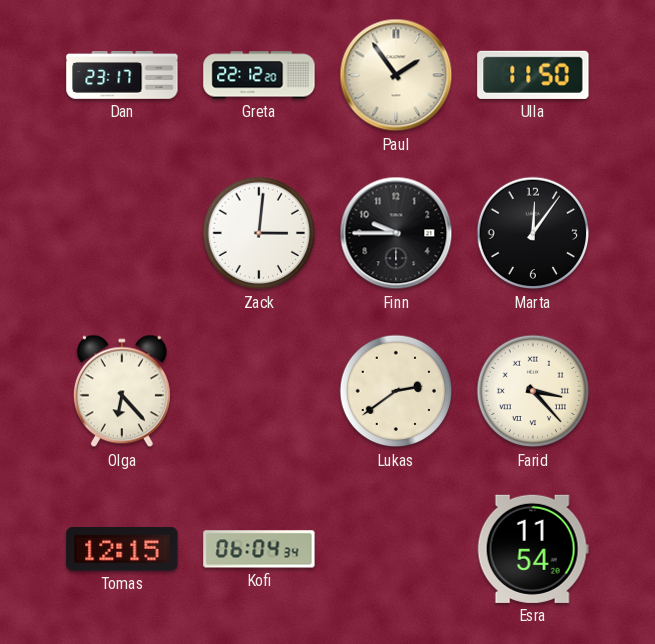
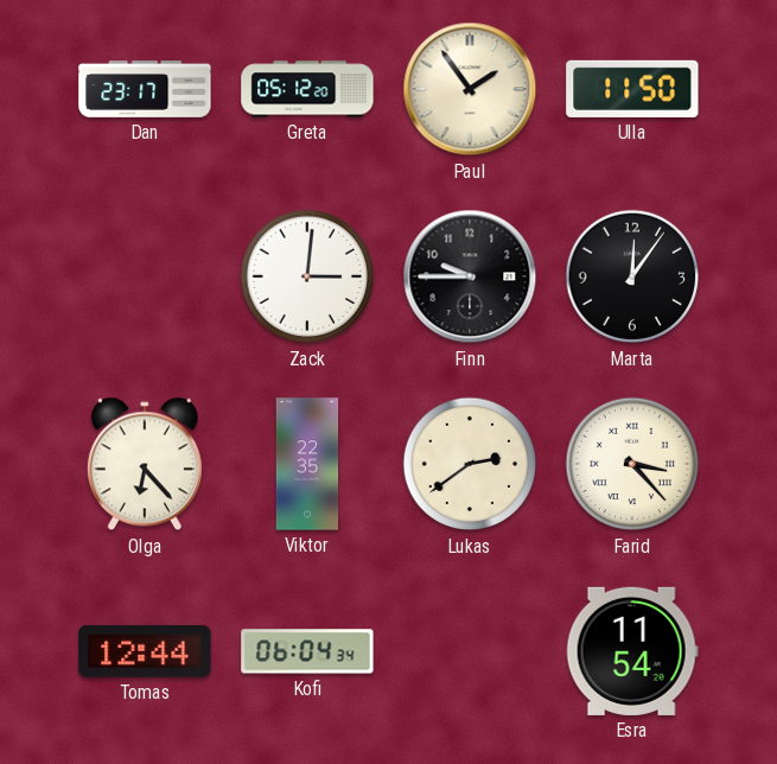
Greta: 22:12 -> 05:12 (307, 89)
Viktor: none -> 22:35 (307, 464)
Tomas: 12:15 -> 12:44 (145, 652)
